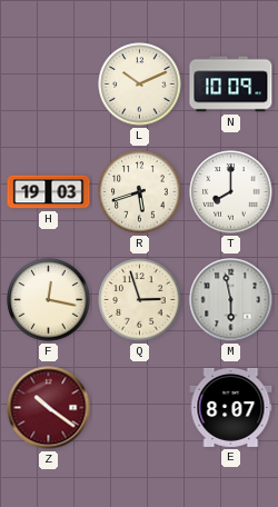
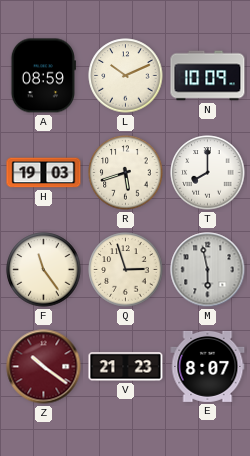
A: none -> 08:59 (43, 76)
F: 12:17 -> 11:24 (44, 270)
V: none -> 21:23 (126, 367)
